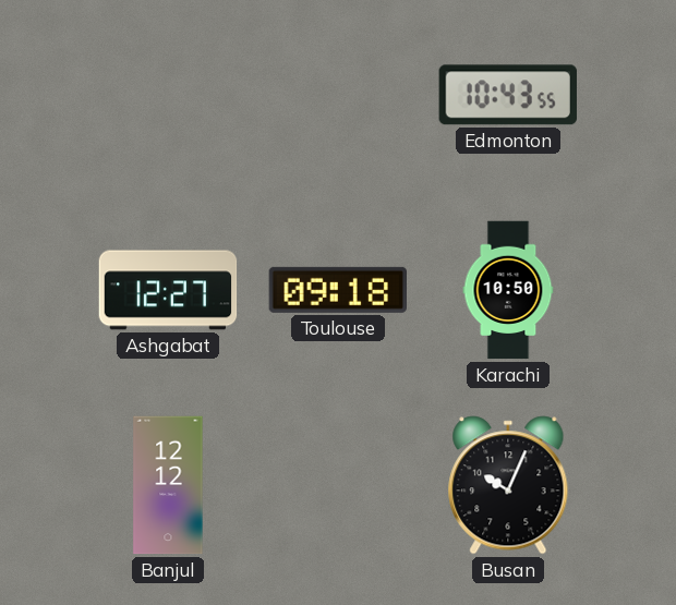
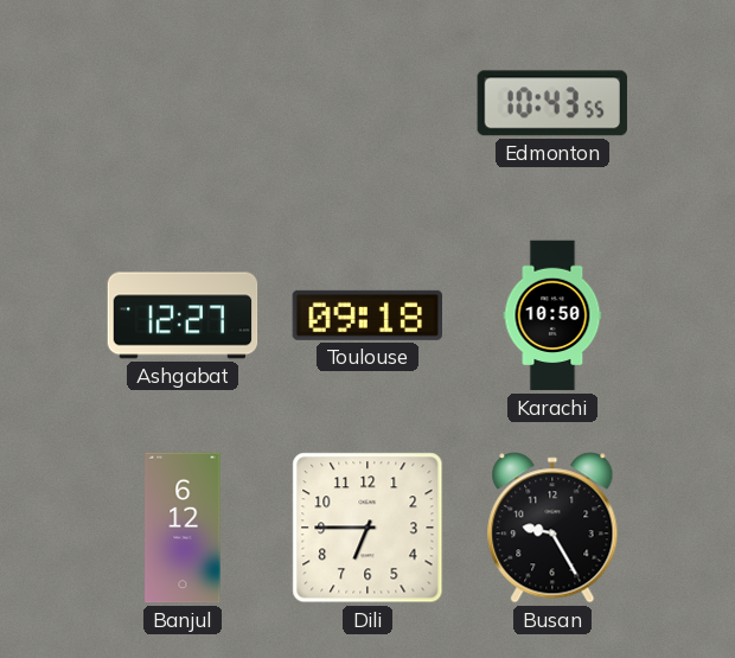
Banjul: 12:12 -> 6:12 (183, 528)
Dili: none -> 6:45 (367, 528)
Busan: 10:04 -> 9:25 (552, 528)
